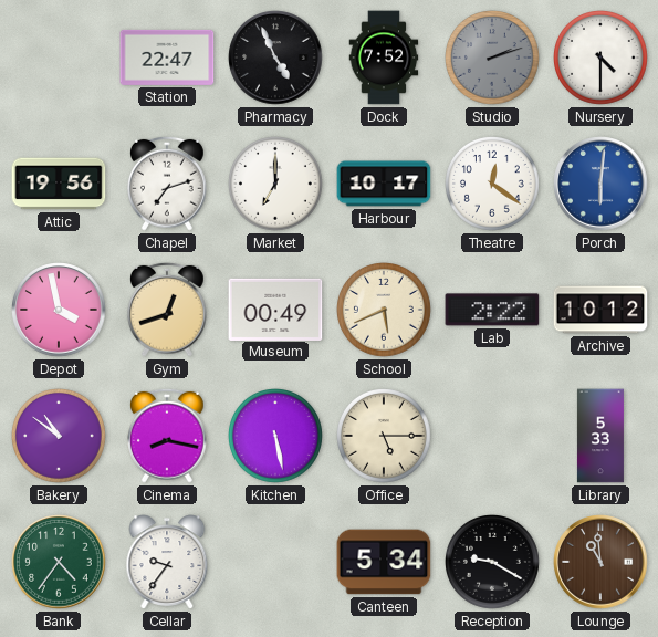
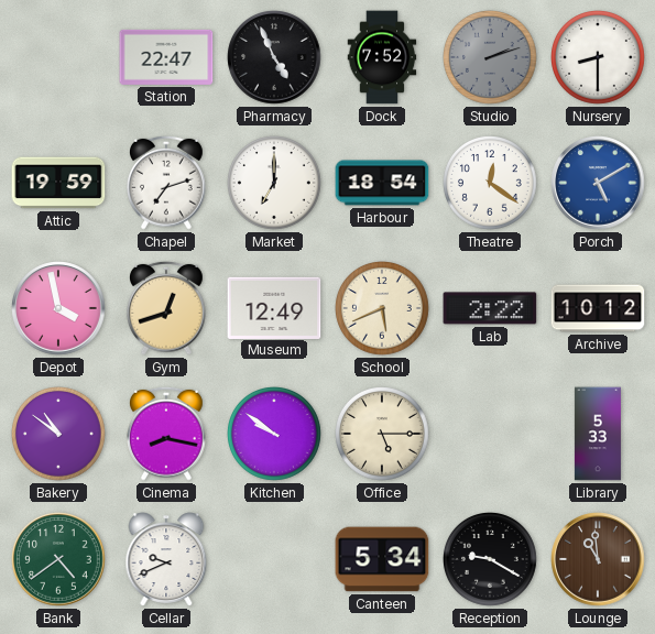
Nursery: 4:30 -> 8:30 (599, 58)
Attic: 19:56 -> 19:59 (58, 183)
Harbour: 10:17 -> 18:54 (382, 183)
Porch: 6:01 -> 5:10 (598, 183)
Museum: 00:49 -> 12:49 (274, 307)
Kitchen: 5:28 -> 9:51 (275, 435)
Bank: 4:36 -> 4:39 (58, 559)
Cellar: 9:36 -> 9:41 (166, 559)
